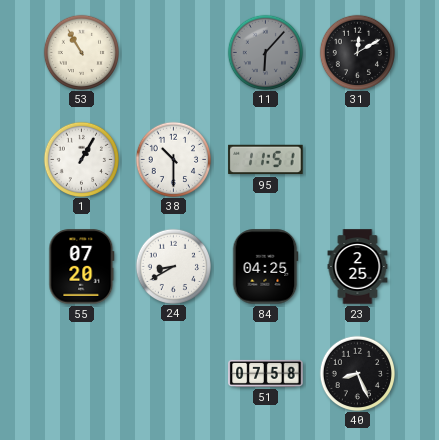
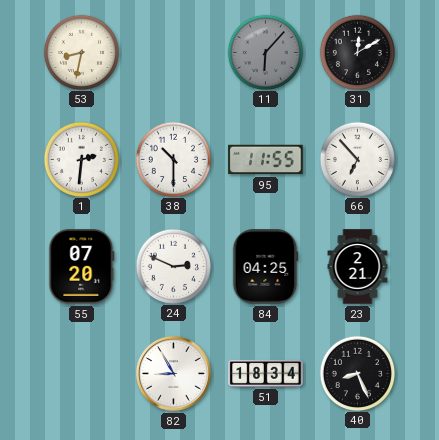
53: 10:55 -> 8:32 (82, 52)
1: 1:05 -> 2:31 (82, 159)
95: 11:51 -> 11:55 (266, 160)
66: none -> 6:53 (358, 159)
24: 8:40 -> 2:49 (174, 266)
23: 2:25 -> 2:21 (358, 267)
82: none -> 8:55 (174, 374)
51: 07:58 -> 18:34 (266, 373)
